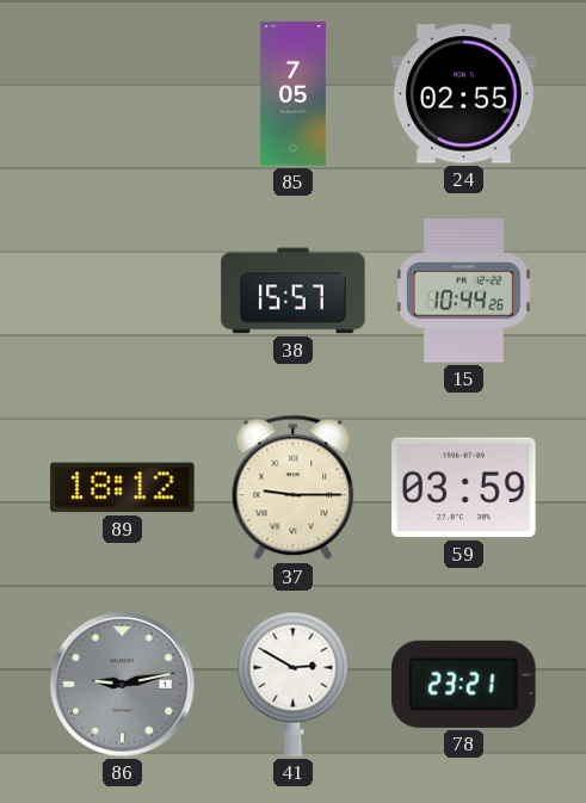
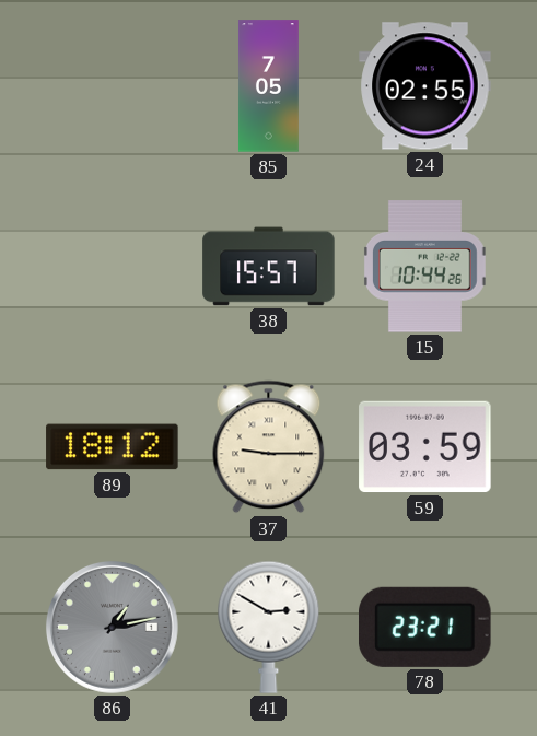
86: 9:13 -> 1:13 (112, 627)
